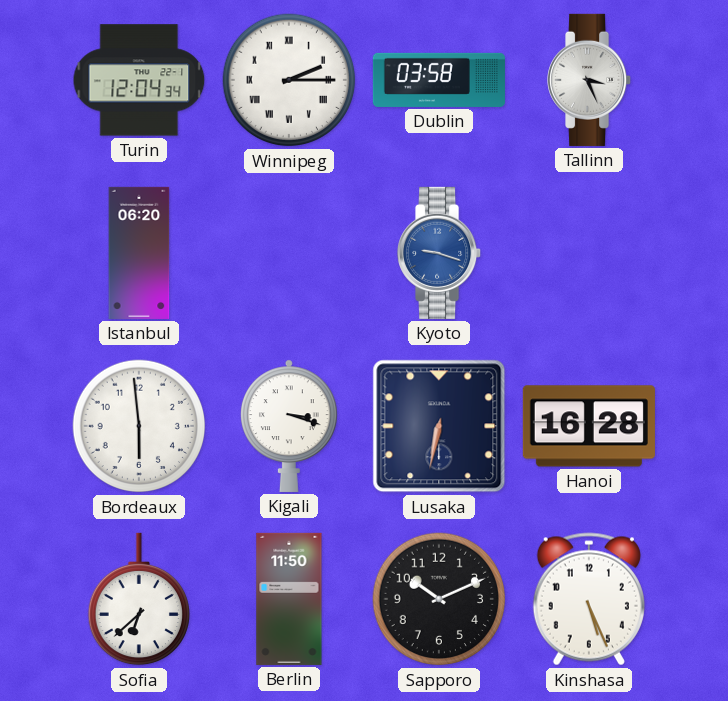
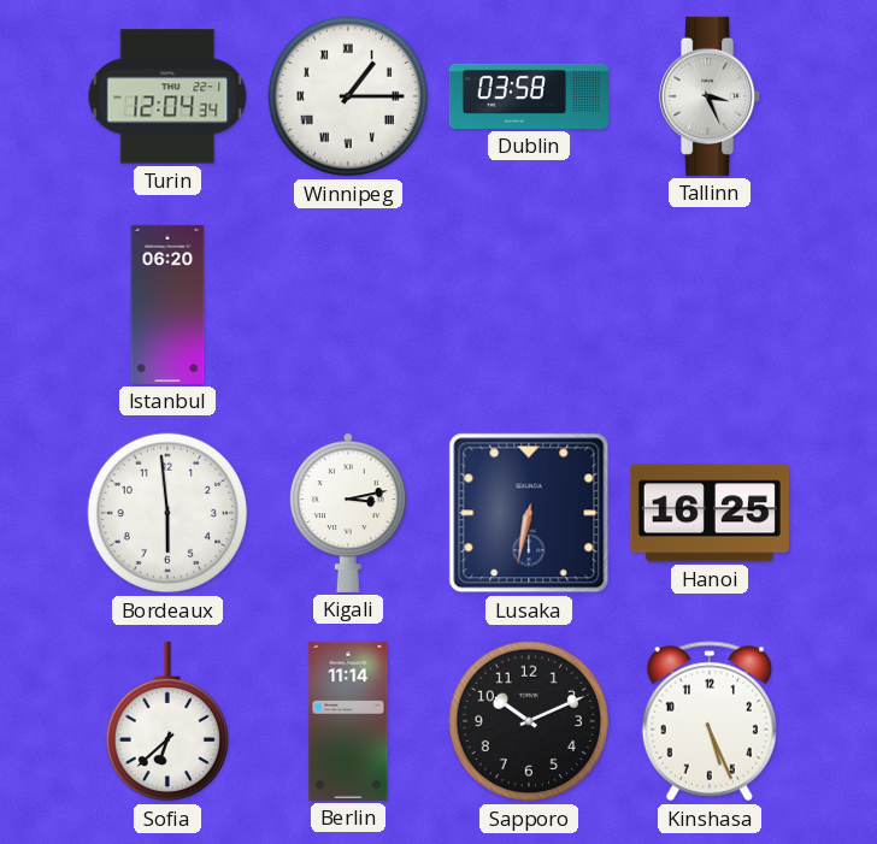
Winnipeg: 2:15 -> 1:15 (348, 96)
Kyoto: 9:18 -> none (440, 253)
Kigali: 3:18 -> 3:13 (349, 513)
Hanoi: 16:28 -> 16:25 (710, 513)
Berlin: 11:50 -> 11:14 (348, 721)
